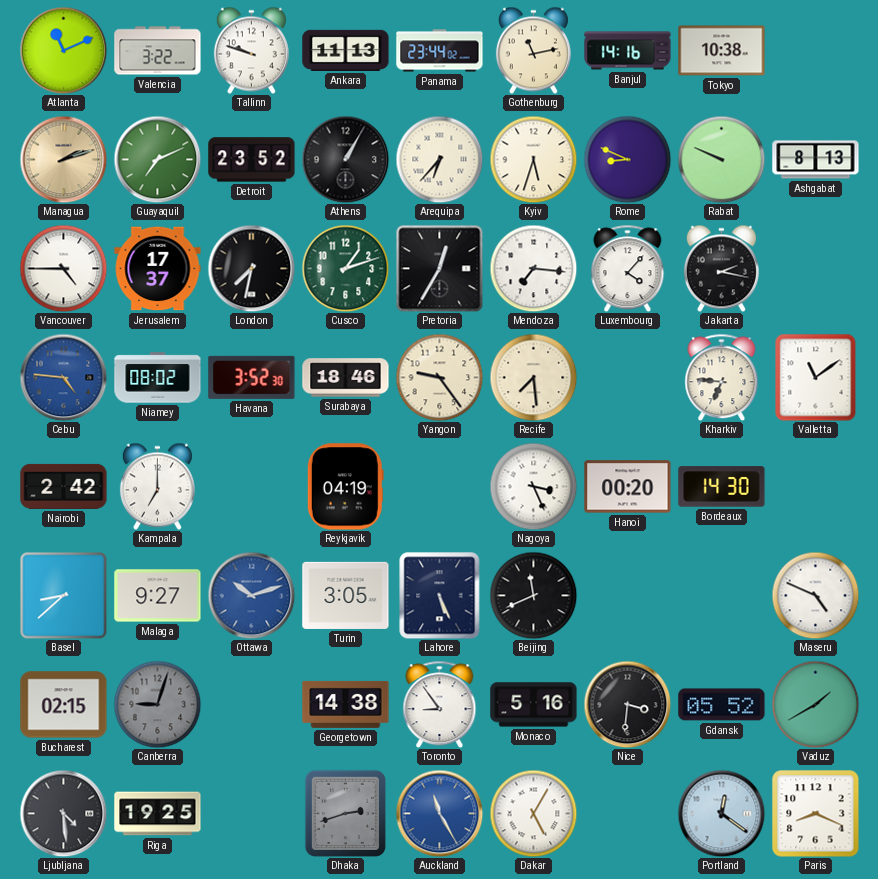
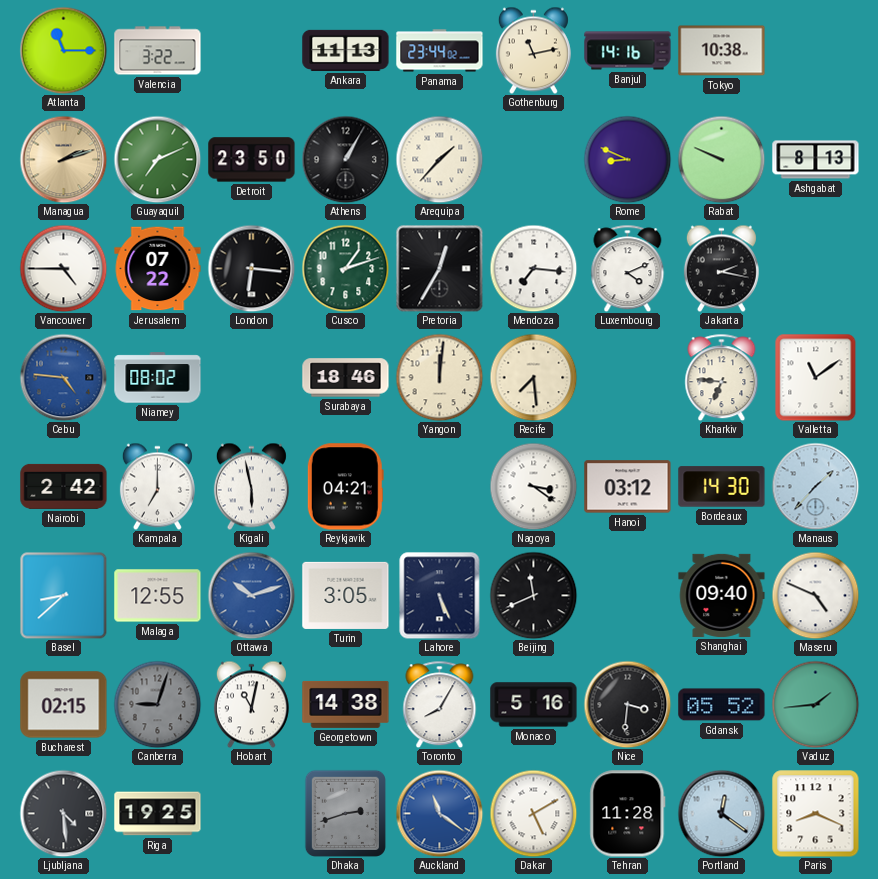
Atlanta: 11:11 -> 11:15 (63, 50)
Tallinn: 9:48 -> none (251, 50)
Detroit: 23:52 -> 23:50 (252, 160)
Arequipa: 6:37 -> 1:37 (439, 159)
Kyiv: 5:33 -> none (533, 159)
Jerusalem: 17:37 -> 07:22 (158, 269)
London: 7:32 -> 6:16 (251, 268)
Luxembourg: 4:07 -> 4:11 (628, 268)
Havana: 3:52 -> none (252, 377)
Yangon: 9:24 -> 12:01 (439, 377)
Kigali: none -> 5:58 (251, 486)
Reykjavik: 04:19 -> 04:21 (345, 487)
Nagoya: 3:26 -> 3:21 (533, 486)
Hanoi: 00:20 -> 03:12 (628, 487)
Manaus: none -> 1:37 (815, 486)
Malaga: 9:27 -> 12:55 (158, 596)
Shanghai: none -> 09:40 (722, 595)
Hobart: none -> 11:02 (251, 704)
Toronto: 8:54 -> 8:05 (440, 704)
Vaduz: 1:40 -> 1:44 (815, 704)
Auckland: 11:25 -> 11:21 (439, 813)
Dakar: 5:05 -> 5:10 (533, 813)
Tehran: none -> 11:28 (628, 814)
